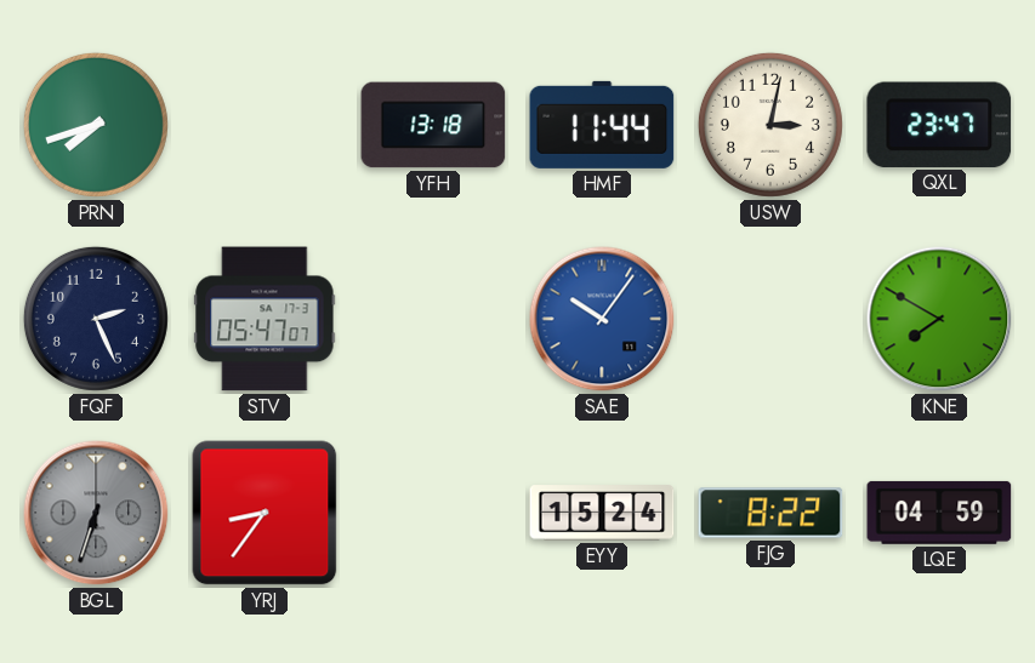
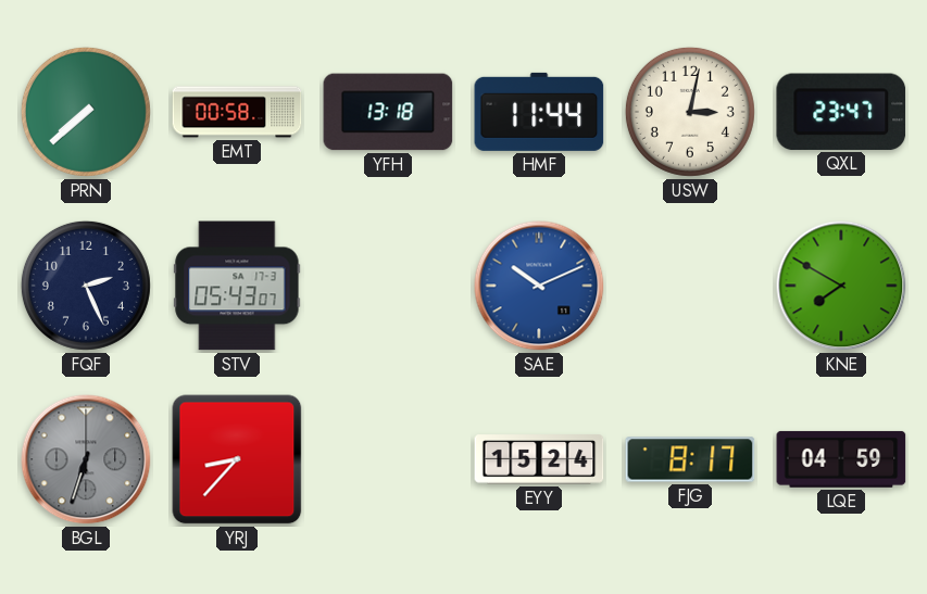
PRN: 7:42 -> 7:38 (86, 112)
EMT: none -> 00:58 (237, 112)
STV: 05:47 -> 05:43 (237, 286)
SAE: 10:06 -> 10:11 (539, 286)
YRJ: 8:36 -> 8:37 (237, 459)
FJG: 8:22 -> 8:17 (690, 459)
